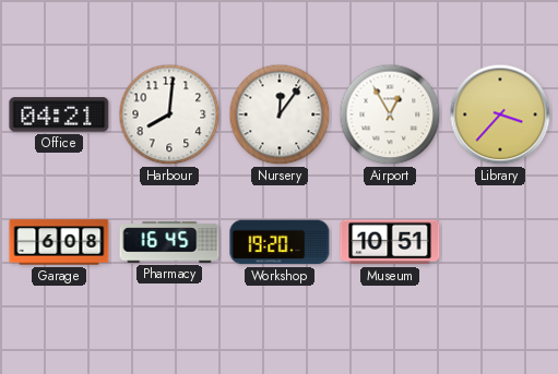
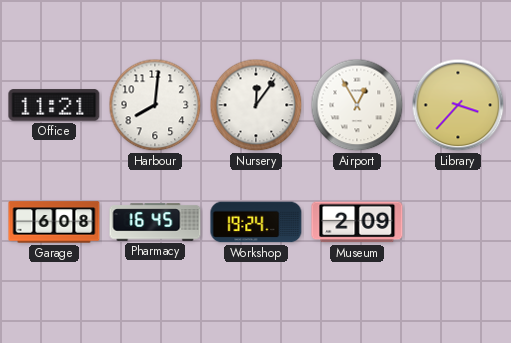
Office: 04:21 -> 11:21 (54, 105)
Workshop: 19:20 -> 19:24 (256, 222)
Museum: 10:51 -> 2:09 (357, 222)
